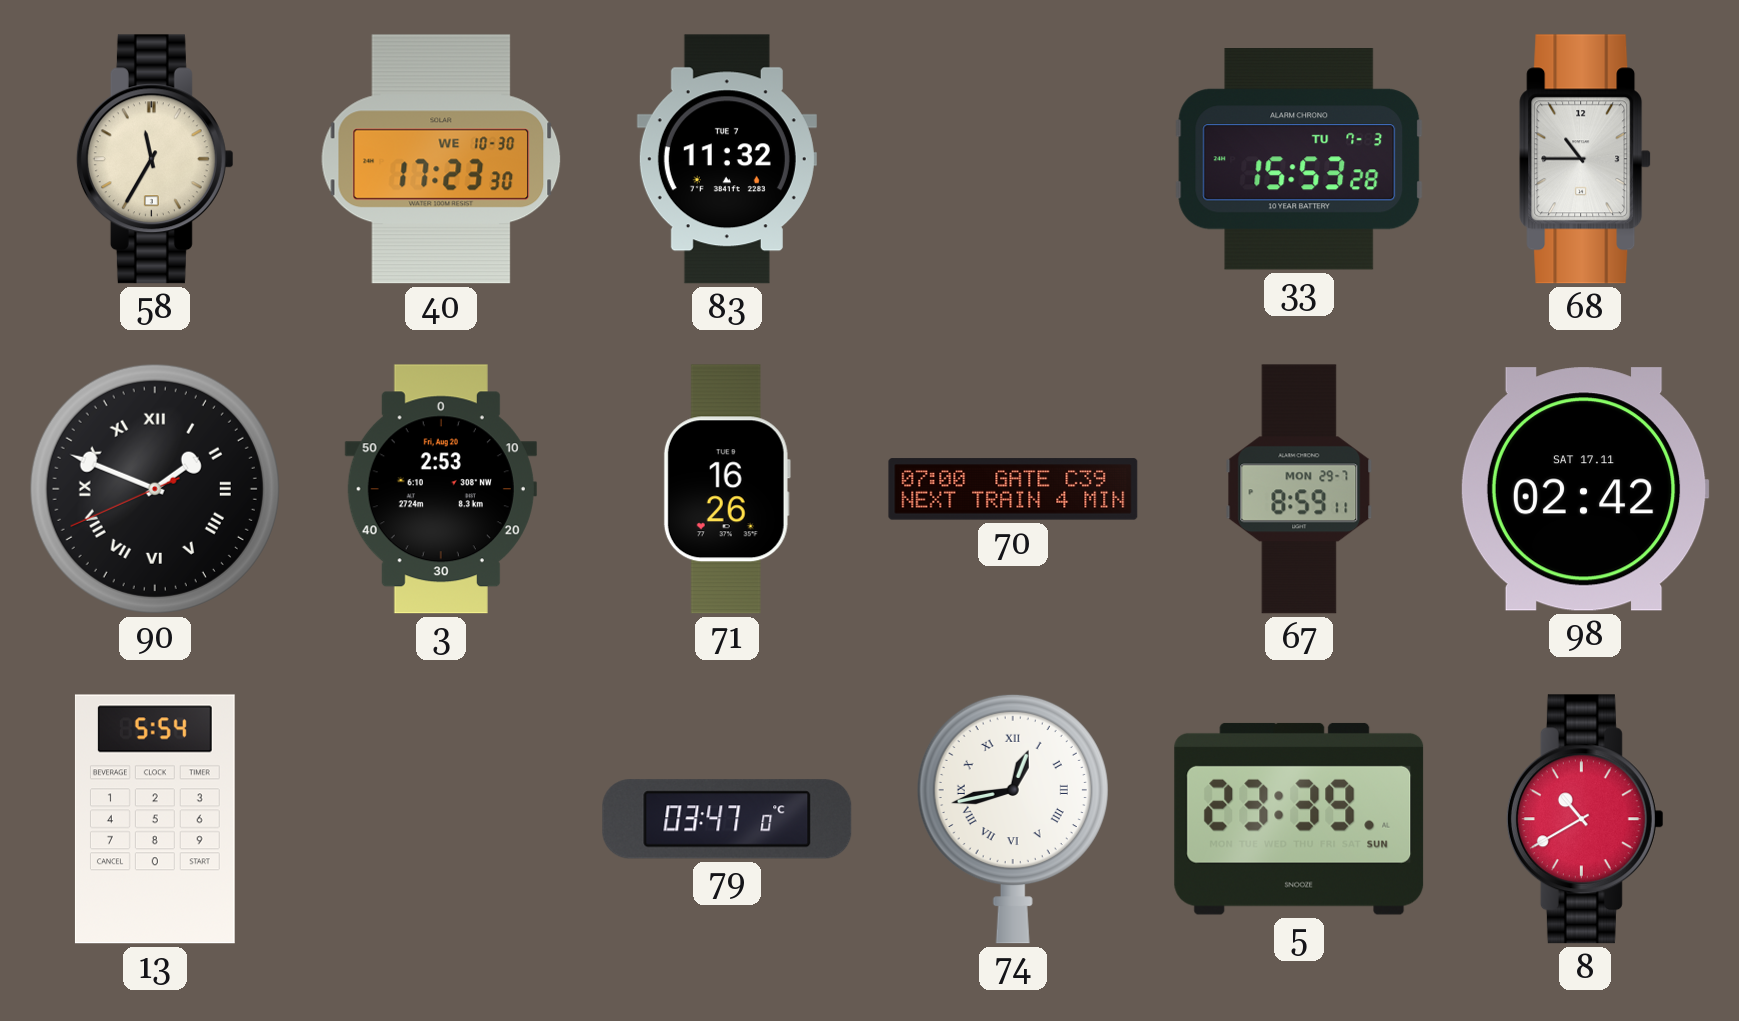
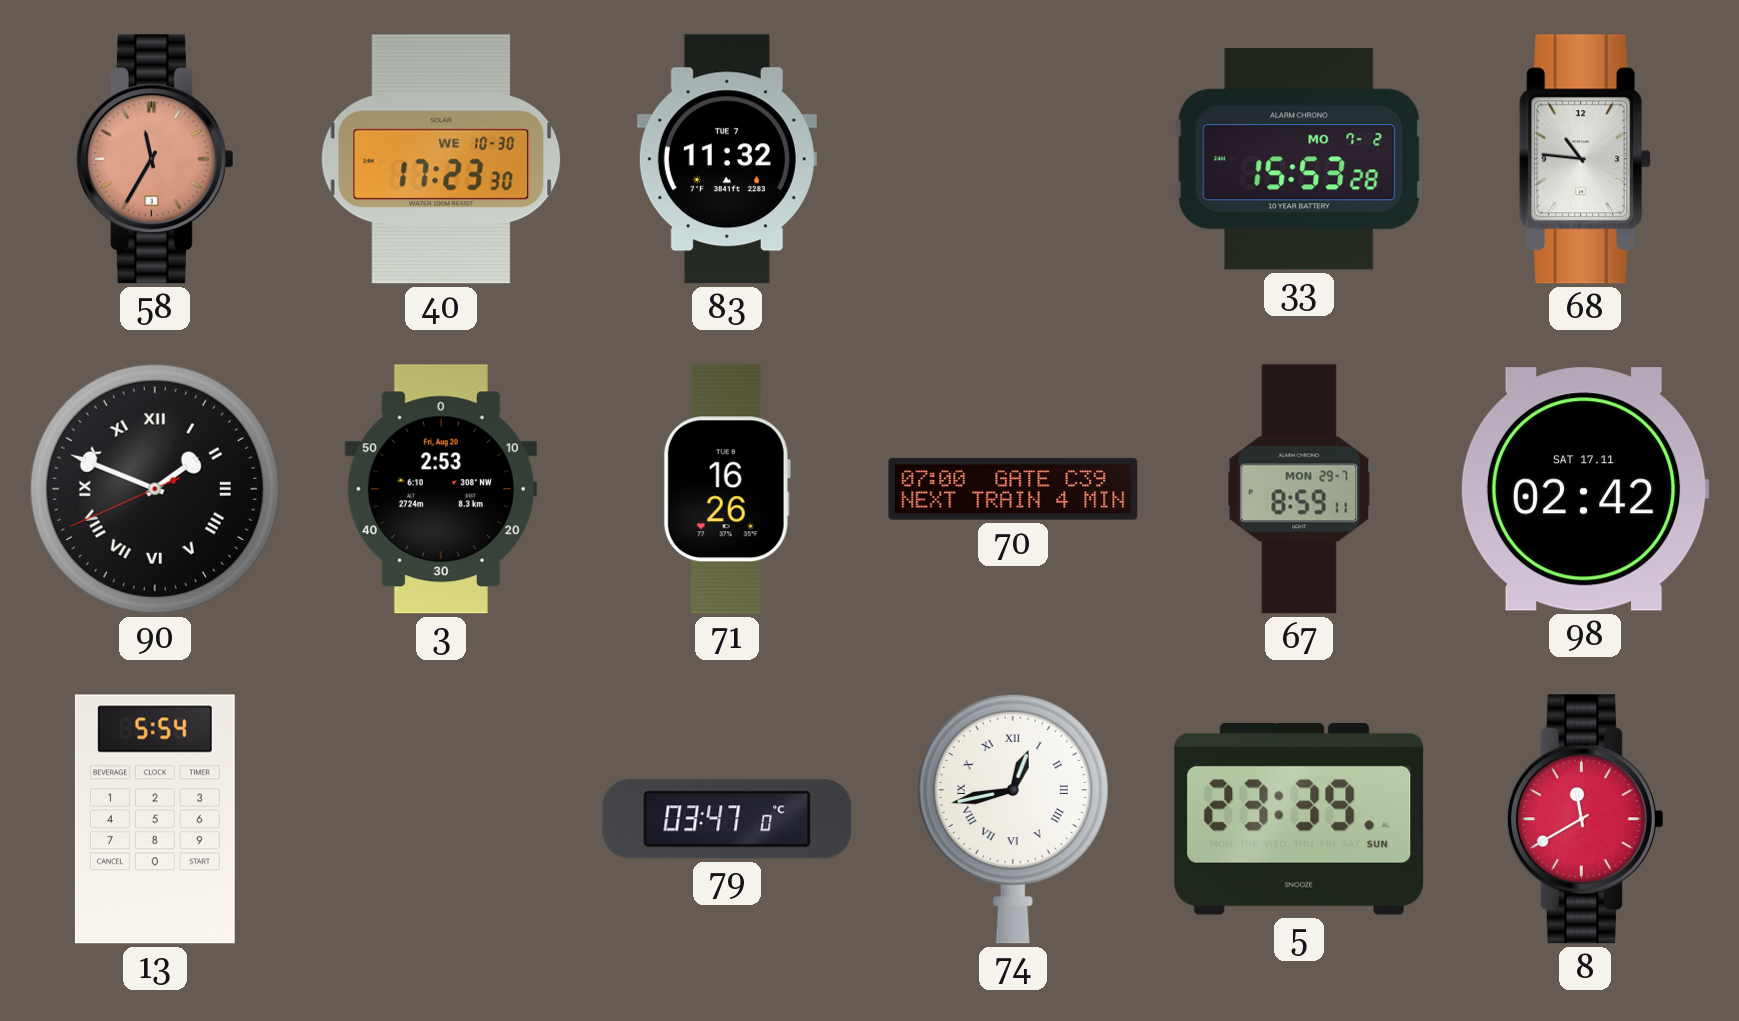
58 dial: cream -> salmon (155, 159)
33 date: TU 7-3 -> MO 7-2 (1299, 160)
68: 10:45 -> 10:46 (1586, 159)
8: 10:40 -> 11:40 (1585, 819)
